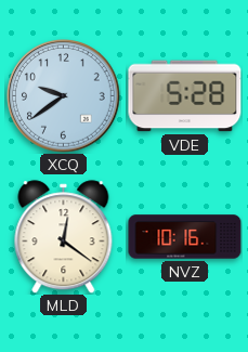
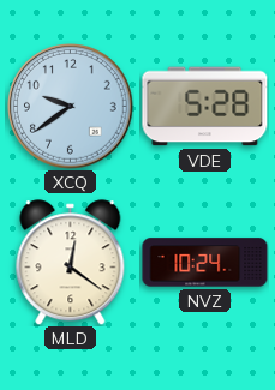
NVZ: 10:16 -> 10:24 (205, 263)
